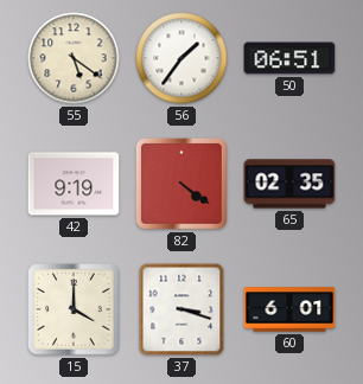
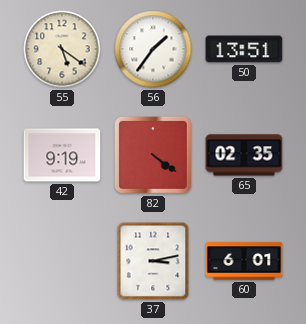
50: 06:51 -> 13:51 (244, 49)
15: 4:00 -> none (74, 309)
37: 3:18 -> 3:13 (153, 261)
